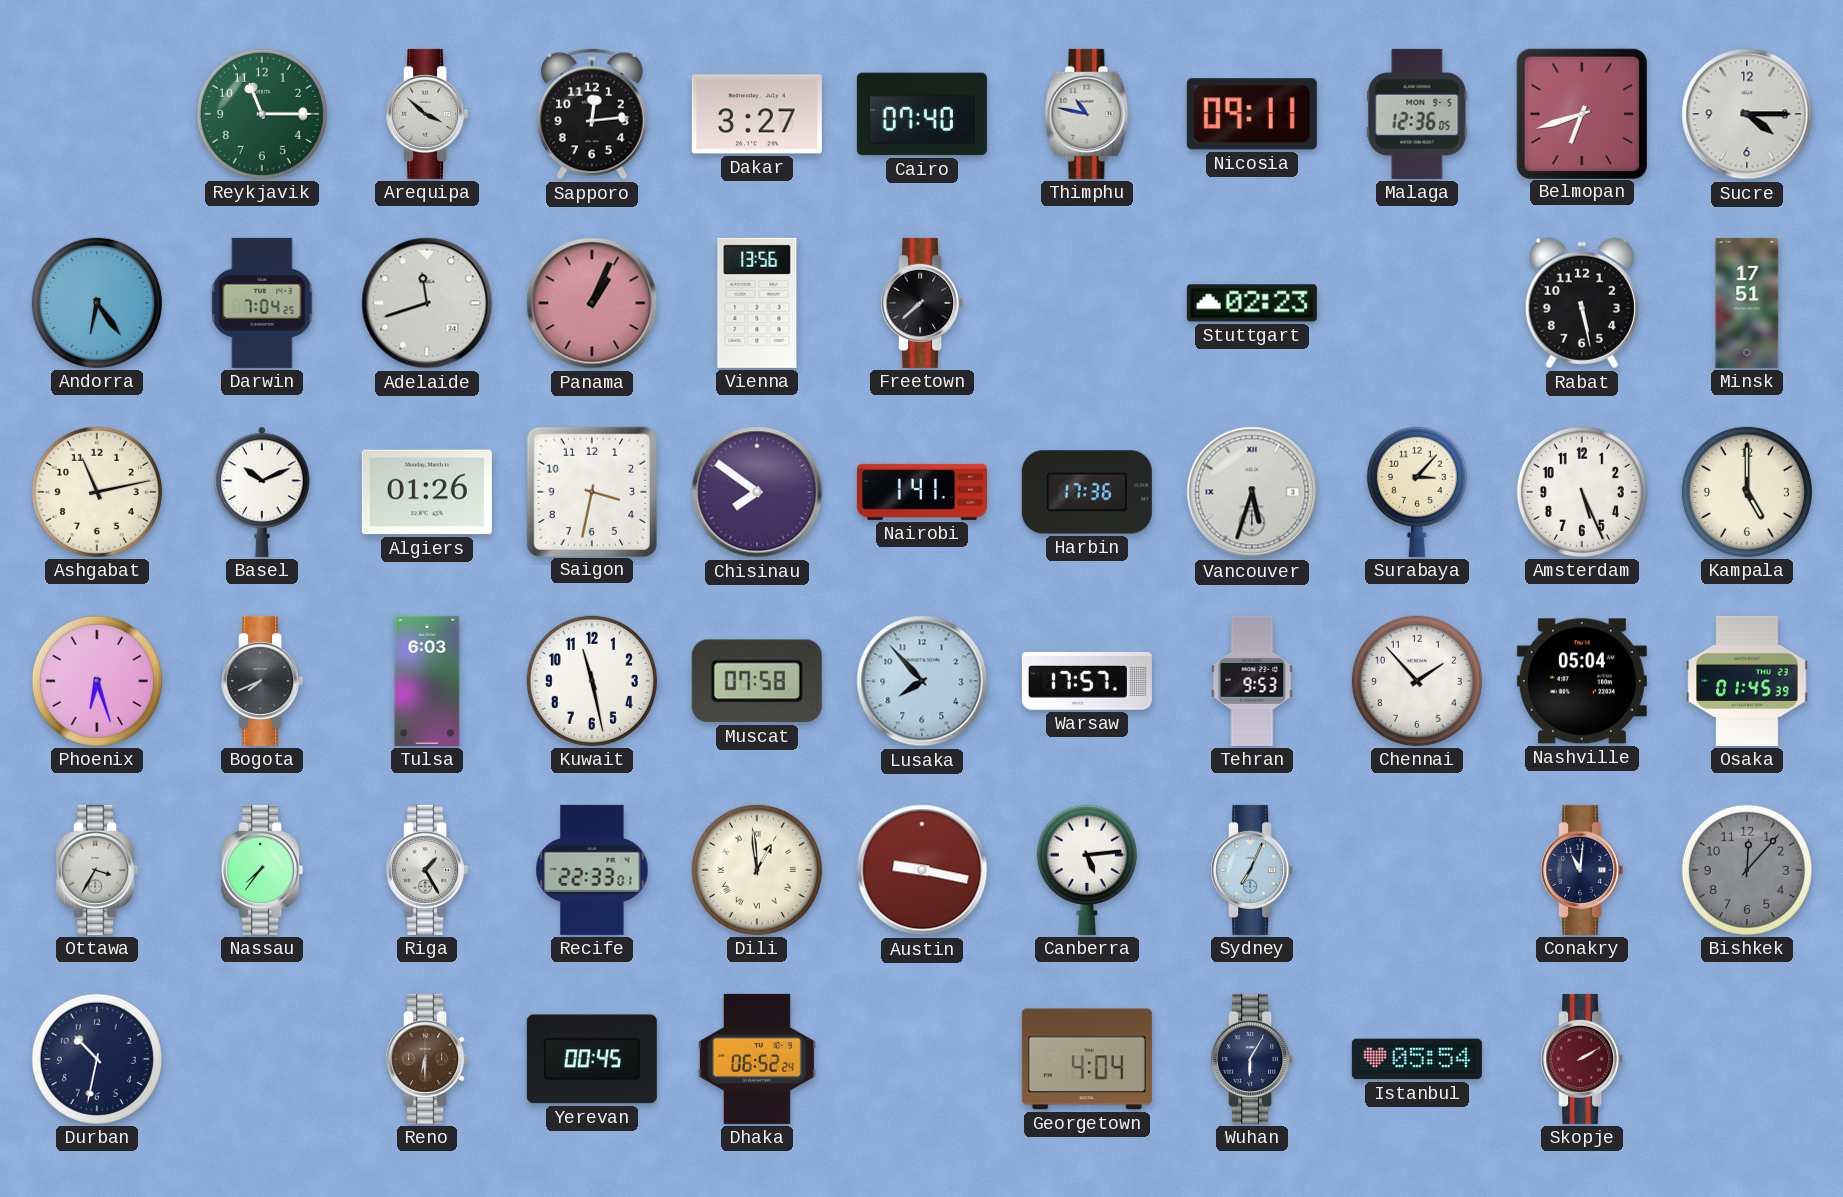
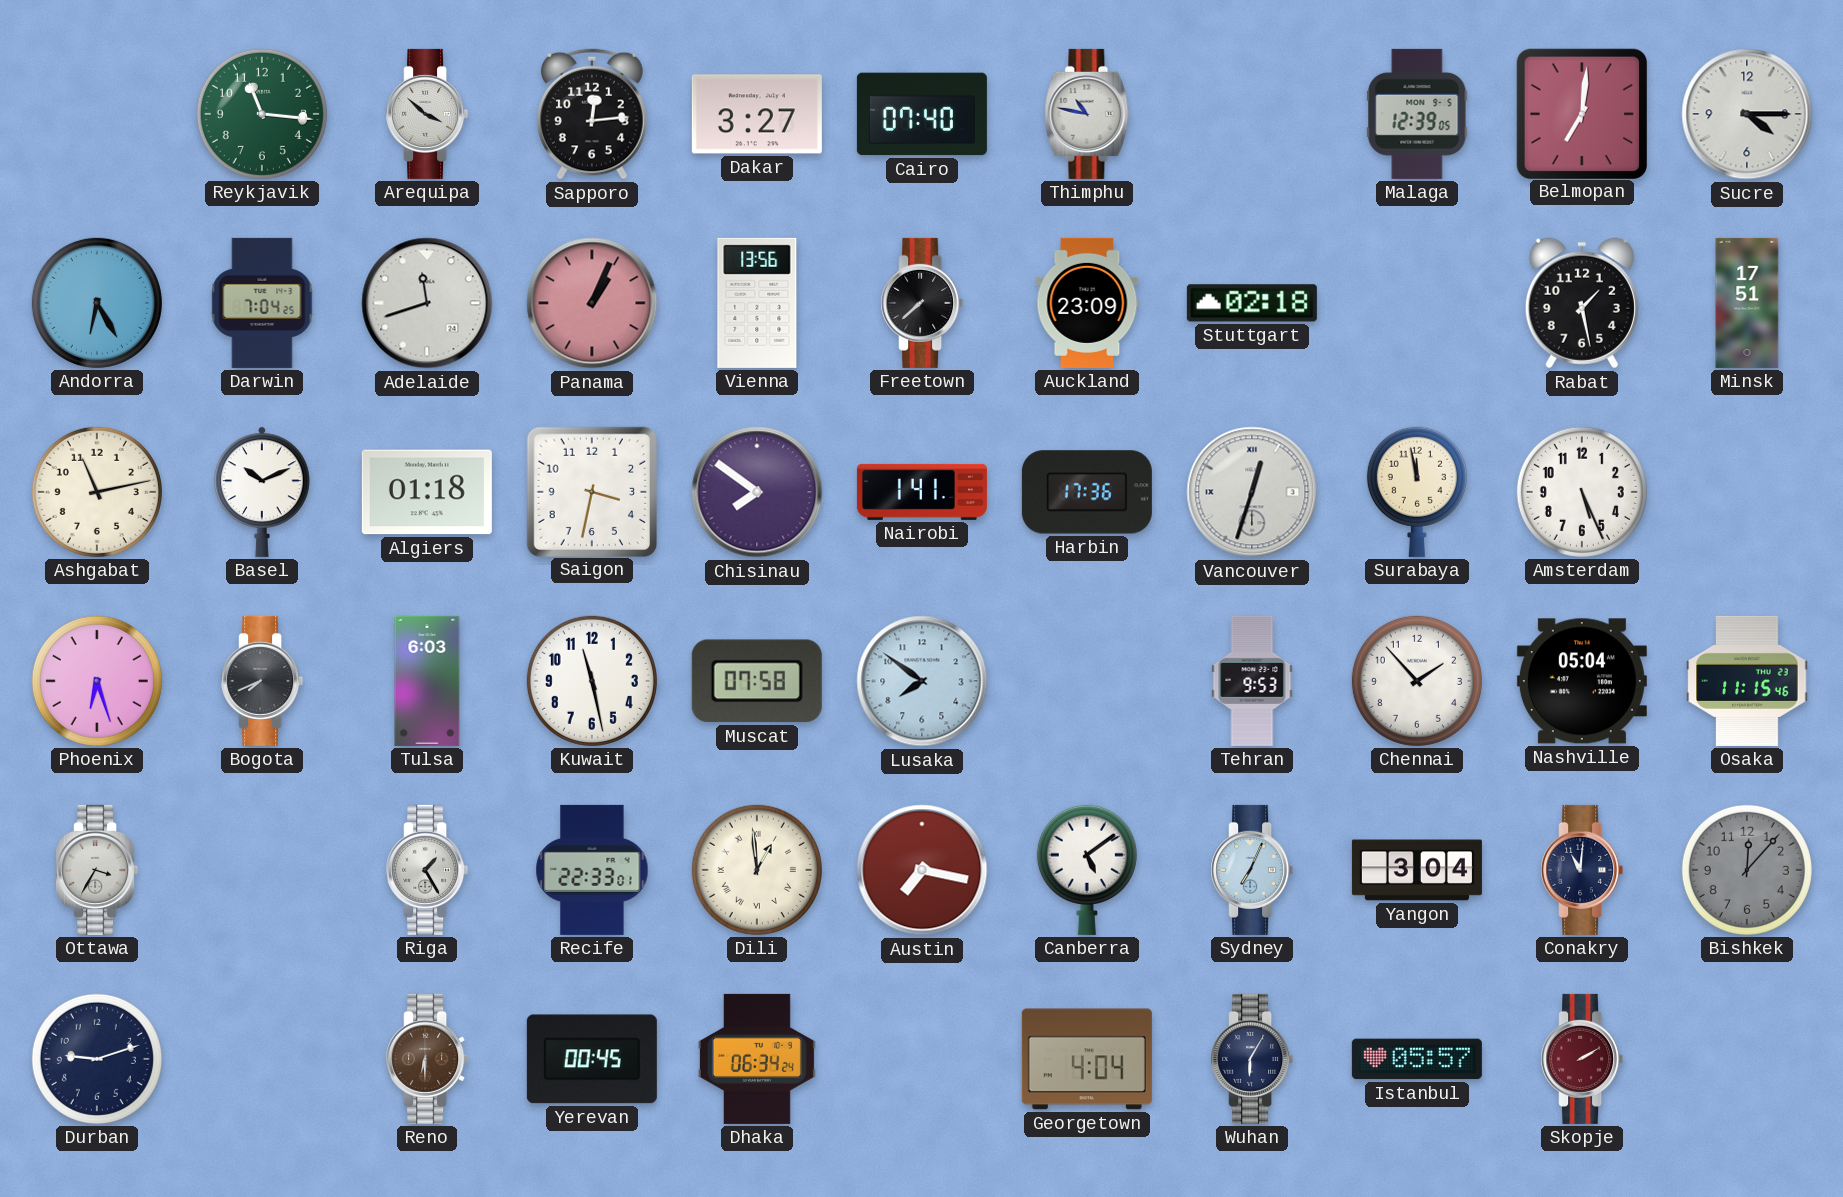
Reykjavik: 11:15 -> 11:16 (262, 114)
Nicosia: 09:11 -> none (1252, 114)
Malaga: 12:36 -> 12:39 (1417, 114)
Belmopan: 6:42 -> 7:01 (1581, 113)
Andorra: 6:24 -> 6:25 (97, 303)
Auckland: none -> 23:09 (1087, 303)
Stuttgart: 02:23 -> 02:18 (1252, 303)
Rabat: 5:28 -> 1:28 (1582, 303)
Algiers: 01:26 -> 01:18 (427, 492)
Vancouver: 5:33 -> 12:33 (1252, 492)
Surabaya: 3:07 -> 11:58 (1417, 492)
Kampala: 5:00 -> none (1747, 492)
Lusaka: 7:53 -> 7:51 (922, 681)
Warsaw: 17:57 -> none (1087, 681)
Osaka: 01:45 -> 11:15 (1747, 681)
Nassau: 7:36 -> none (262, 870)
Austin: 9:17 -> 7:17 (922, 870)
Canberra: 5:14 -> 5:09 (1087, 870)
Yangon: none -> 3:04 (1417, 870)
Durban: 10:32 -> 9:12 (97, 1059)
Dhaka: 06:52 -> 06:34 (757, 1059)
Istanbul: 05:54 -> 05:57 (1417, 1059)
